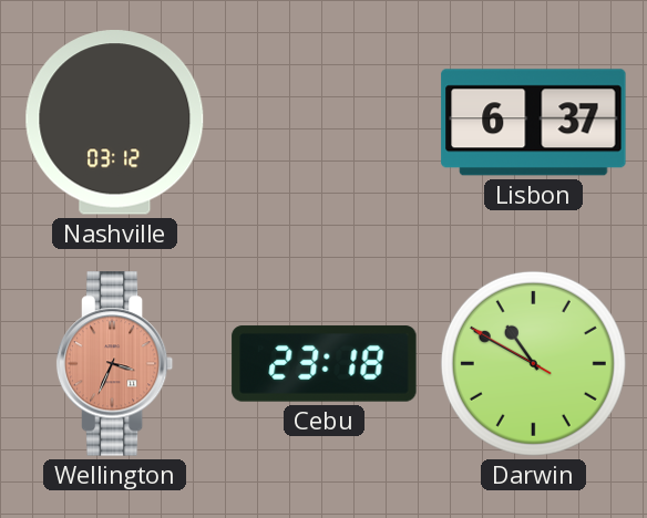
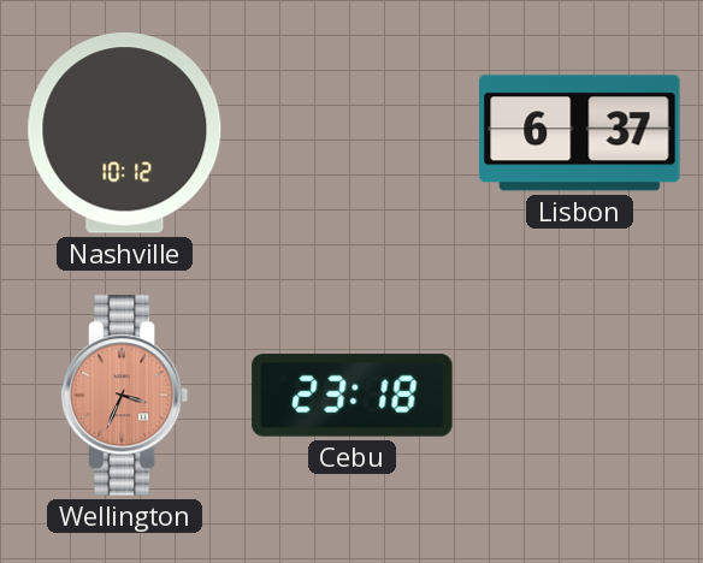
Nashville: 03:12 -> 10:12 (125, 134)
Darwin: 10:49 -> none (533, 363)
